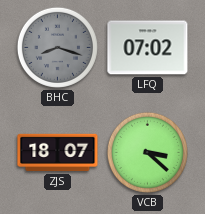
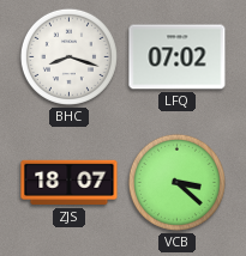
BHC dial: grey -> white (68, 56)
